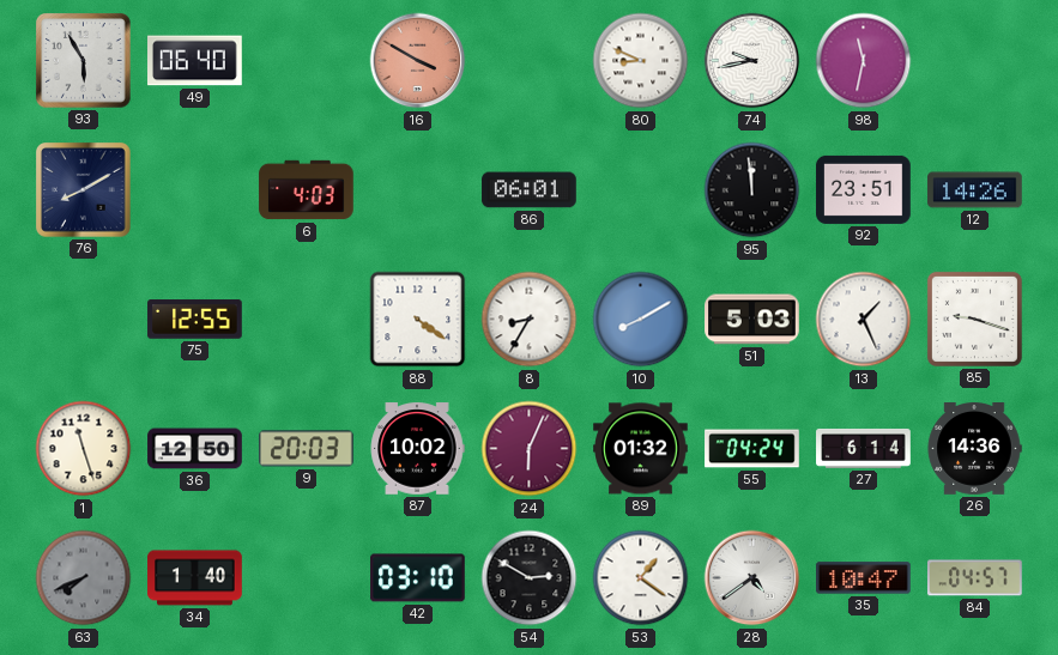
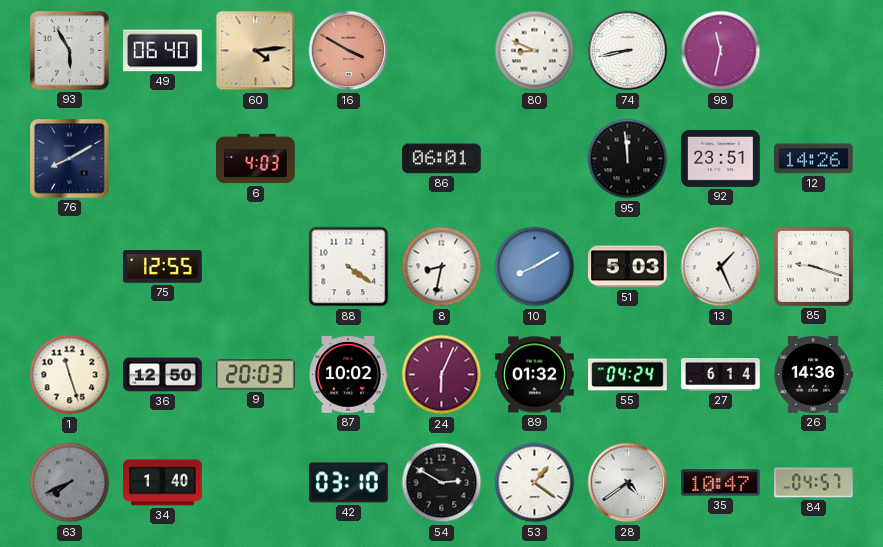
60: none -> 4:14 (256, 51)
74: 9:43 -> 8:43 (628, 51)
8: 8:35 -> 8:32 (442, 267)
